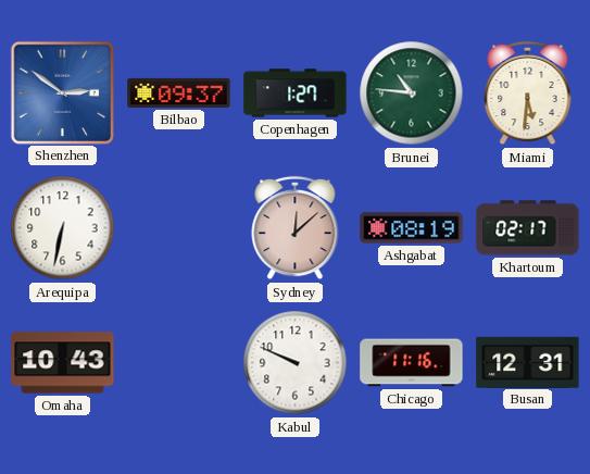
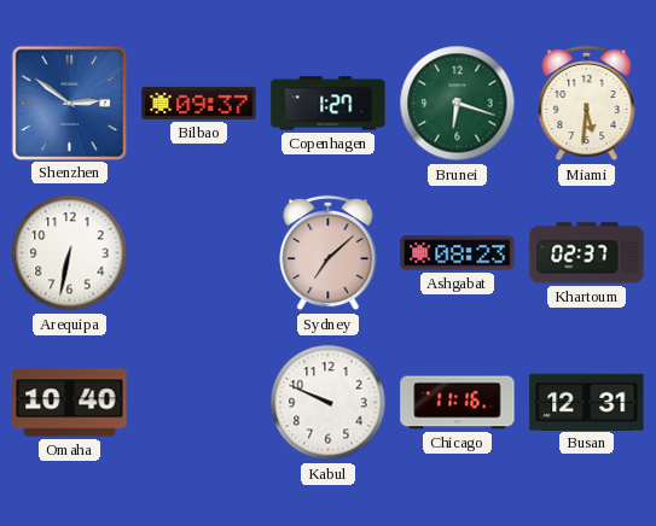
Brunei: 10:46 -> 6:18 (458, 104)
Sydney: 12:08 -> 7:08 (329, 253)
Ashgabat: 08:19 -> 08:23 (458, 253)
Khartoum: 02:17 -> 02:37 (587, 253)
Omaha: 10:43 -> 10:40 (70, 403)
